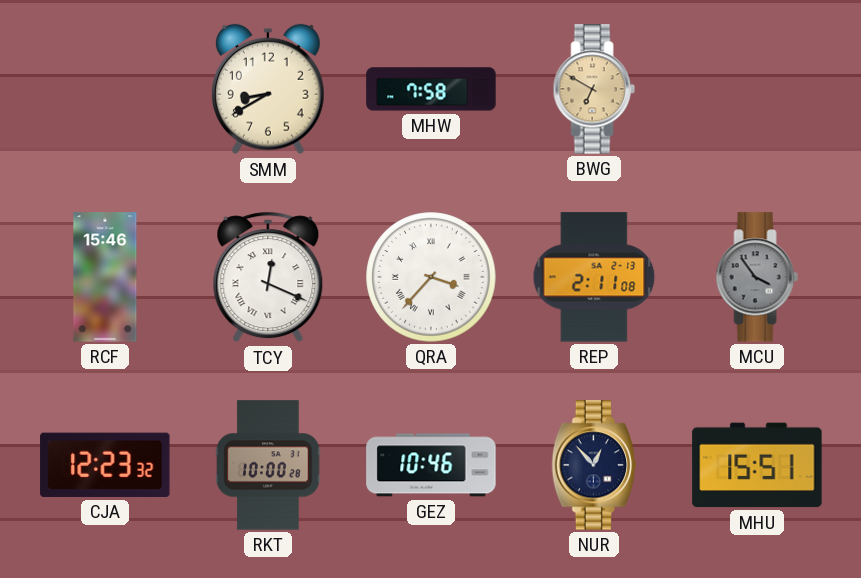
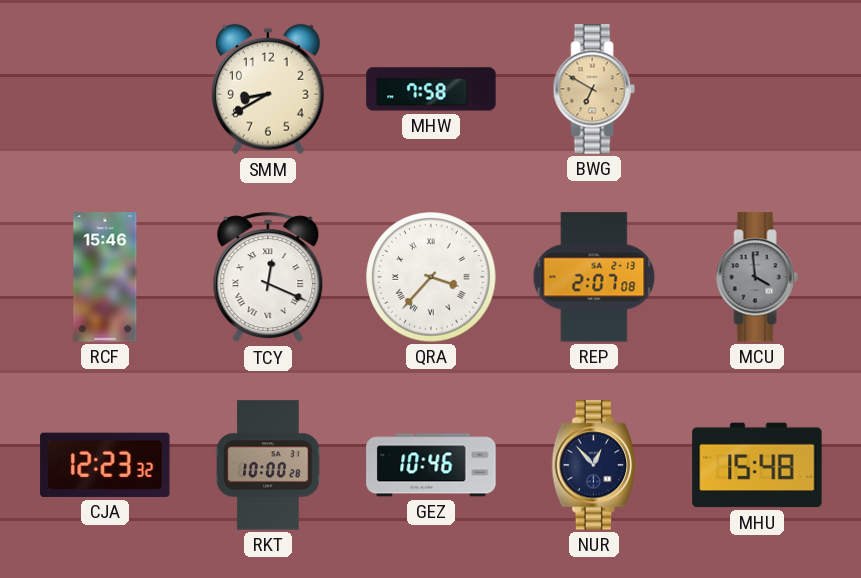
REP: 2:11 -> 2:07 (594, 277)
MCU: 3:54 -> 3:59 (757, 277)
MHU: 15:51 -> 15:48 (757, 465)
